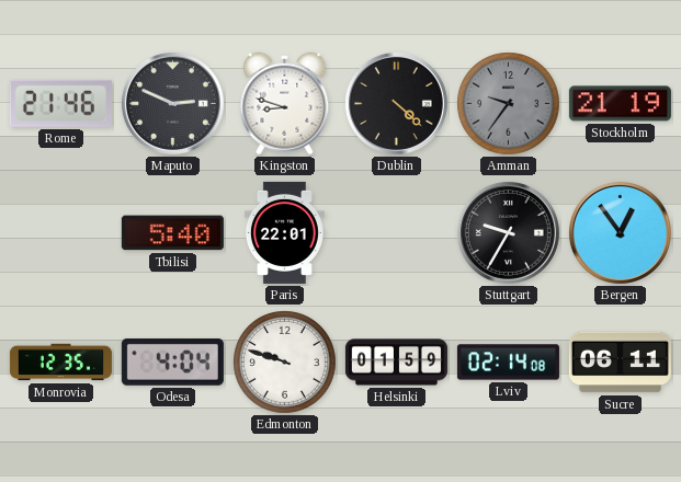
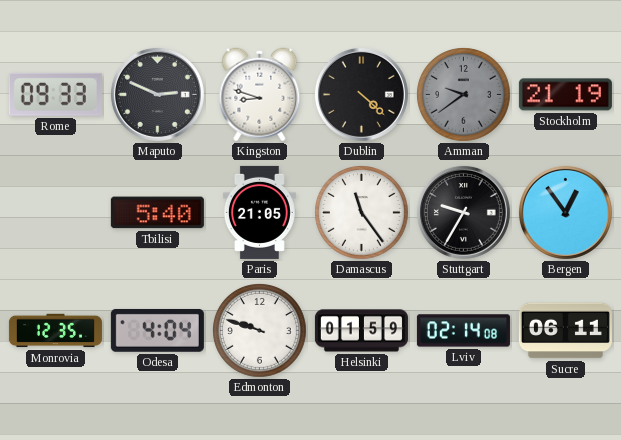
Rome: 21:46 -> 09:33 (55, 94)
Amman: 9:36 -> 9:39 (464, 95)
Paris: 22:01 -> 21:05 (259, 212)
Damascus: none -> 11:24 (362, 213)
